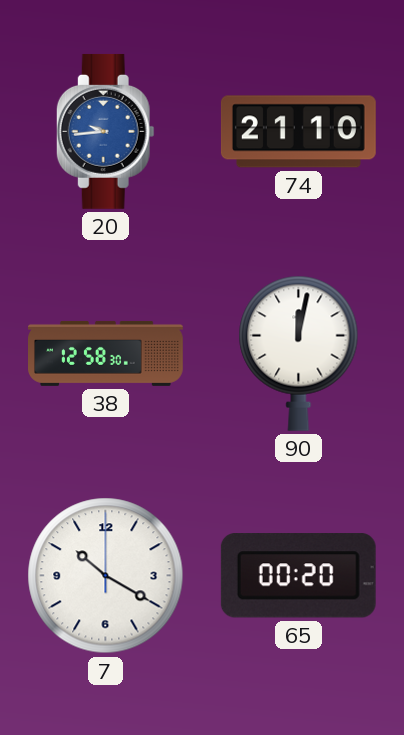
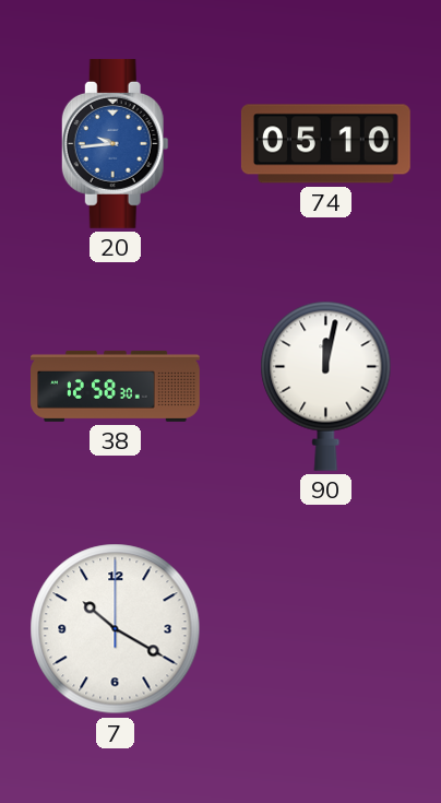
74: 21:10 -> 05:10 (325, 144)
65: 00:20 -> none (298, 576)
